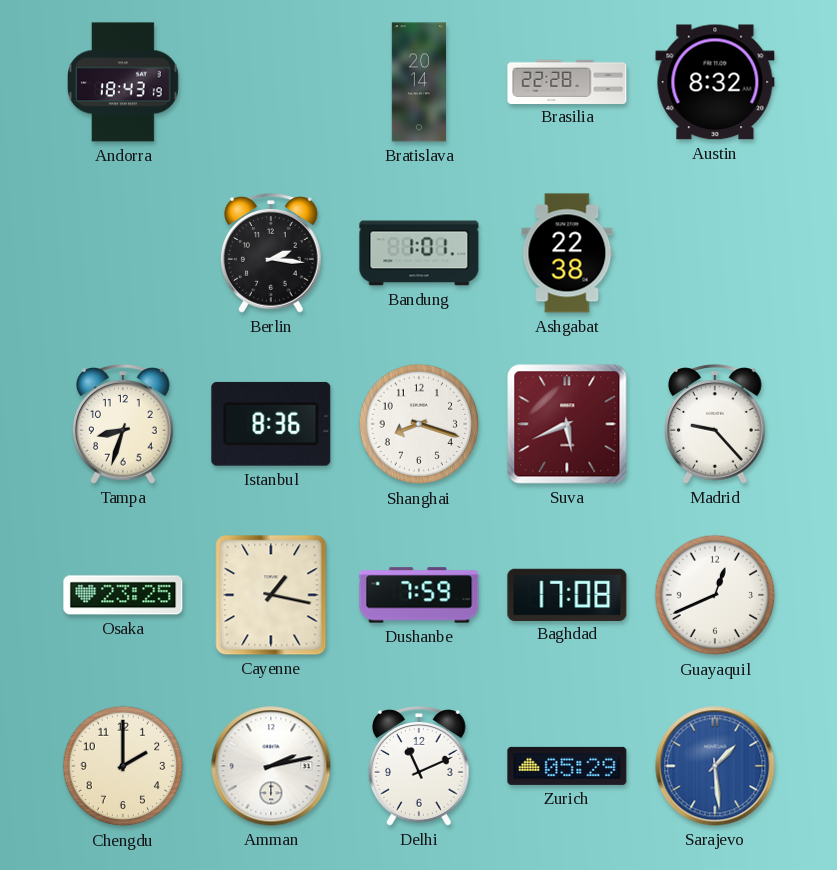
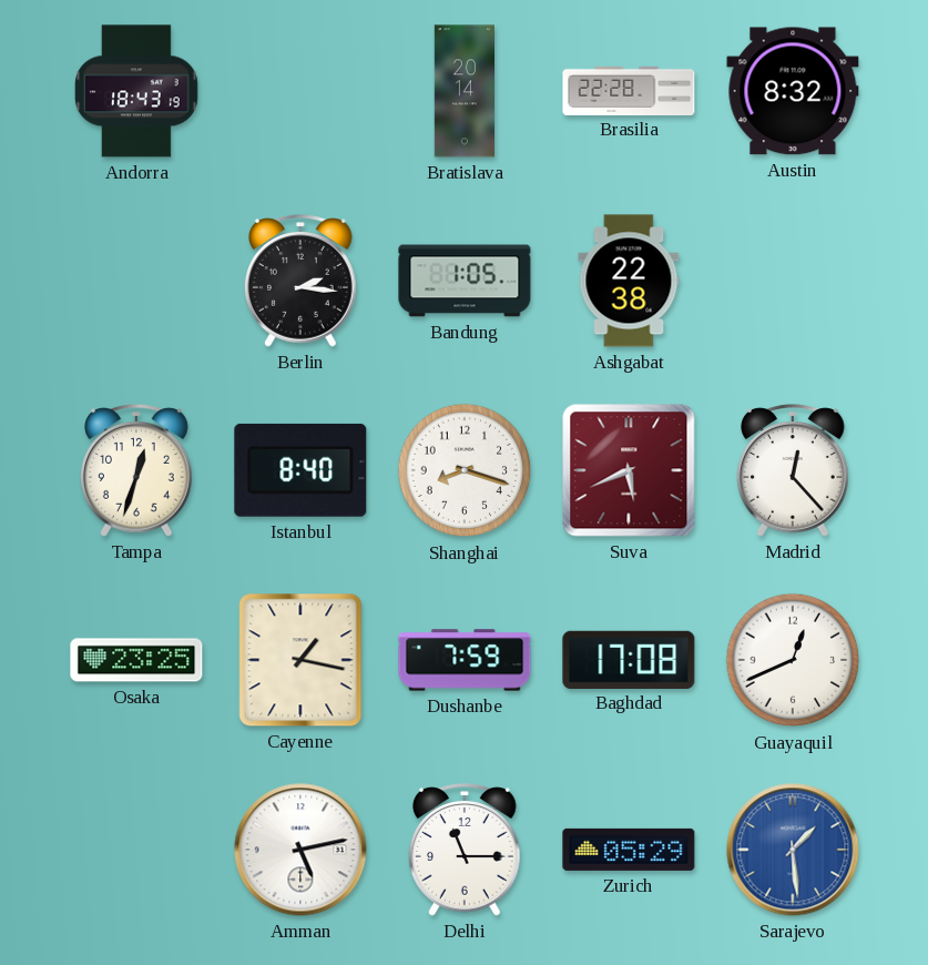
Bandung: 1:01 -> 1:05 (465, 281)
Tampa: 8:33 -> 12:33 (137, 470)
Istanbul: 8:36 -> 8:40 (300, 470)
Madrid: 9:23 -> 12:23 (794, 470)
Chengdu: 2:00 -> none (123, 766)
Amman: 2:13 -> 5:13 (300, 850)
Delhi: 11:11 -> 11:15 (466, 850)
